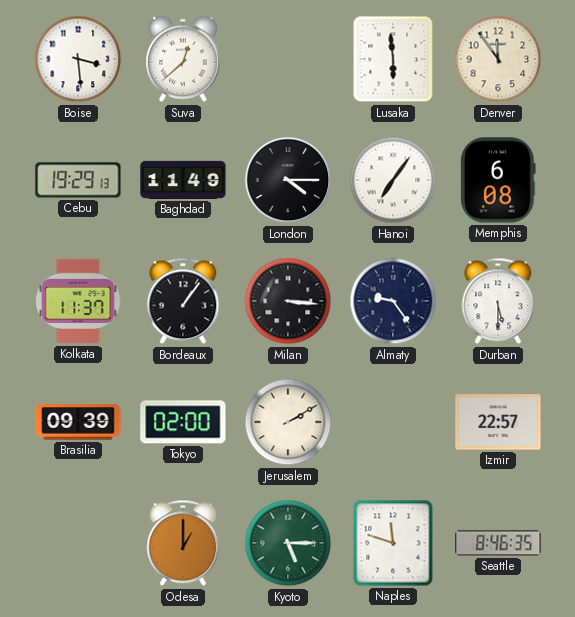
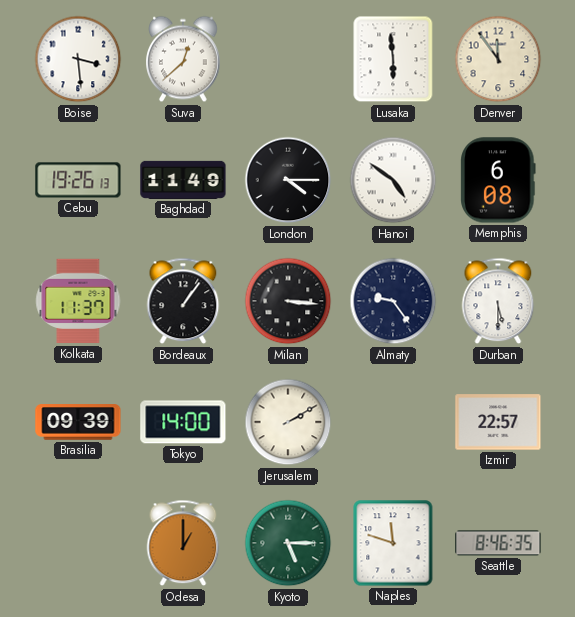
Cebu: 19:29 -> 19:26 (78, 180)
Hanoi: 7:06 -> 4:51 (393, 180)
Tokyo: 02:00 -> 14:00 (183, 422)
